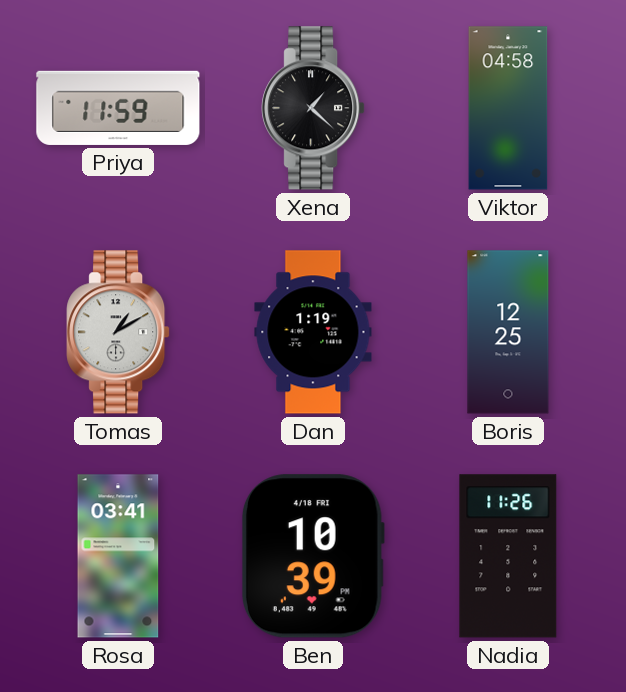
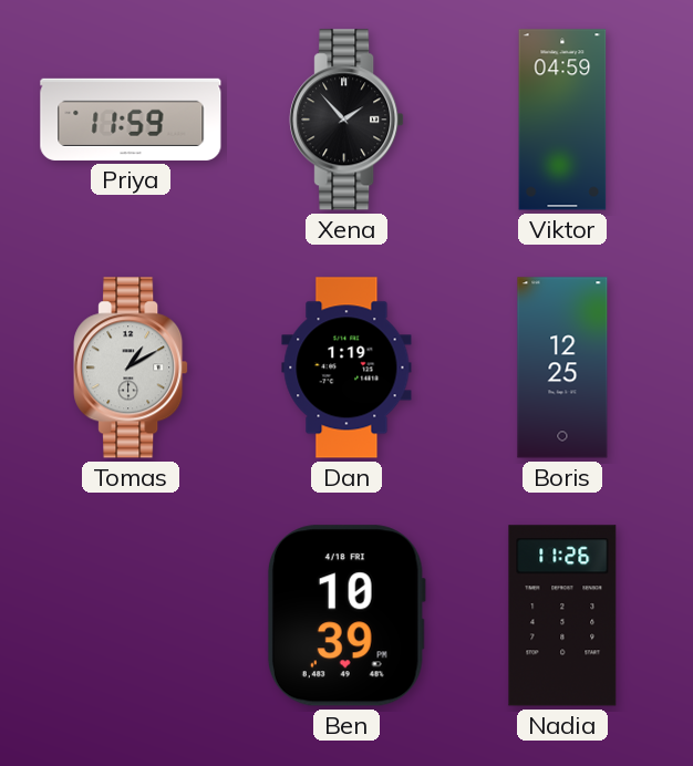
Xena: 1:22 -> 1:53 (346, 120)
Viktor: 04:58 -> 04:59 (562, 120)
Rosa: 03:41 -> none (118, 556)
